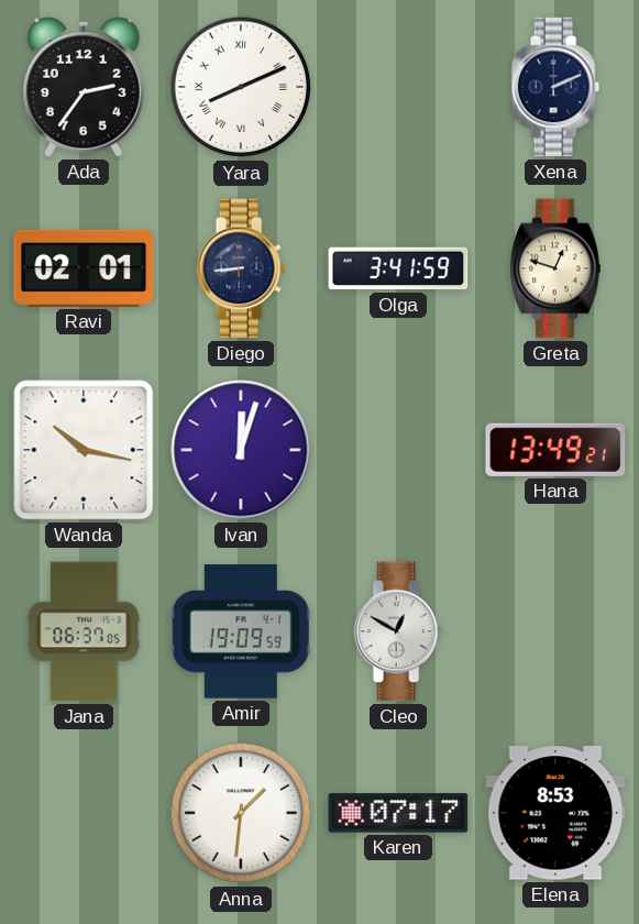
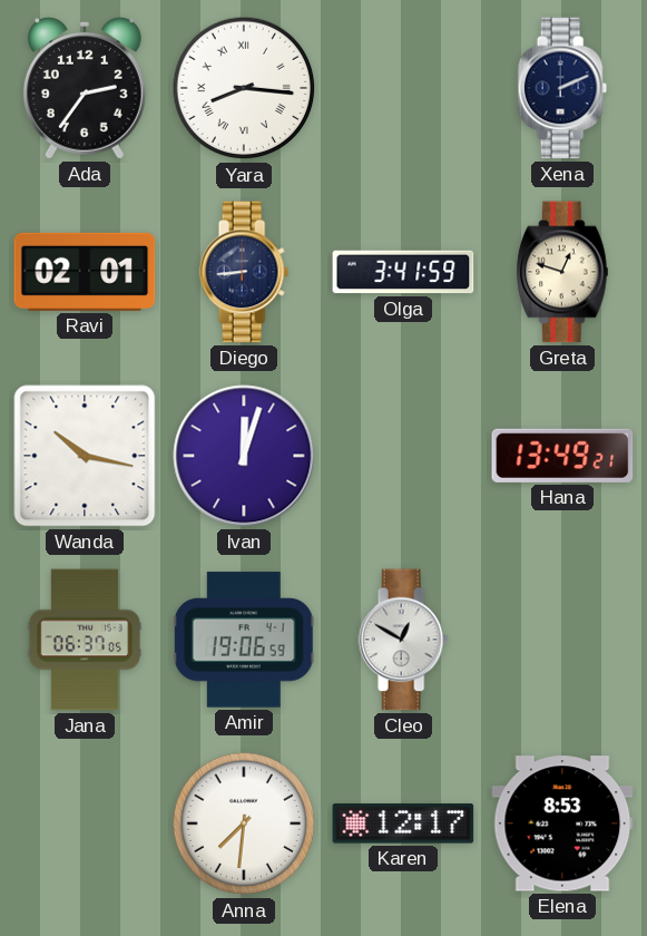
Yara: 8:11 -> 8:16 (244, 88)
Amir: 19:09 -> 19:06 (244, 640)
Anna: 1:31 -> 7:31 (244, 823)
Karen: 07:17 -> 12:17 (403, 823)
